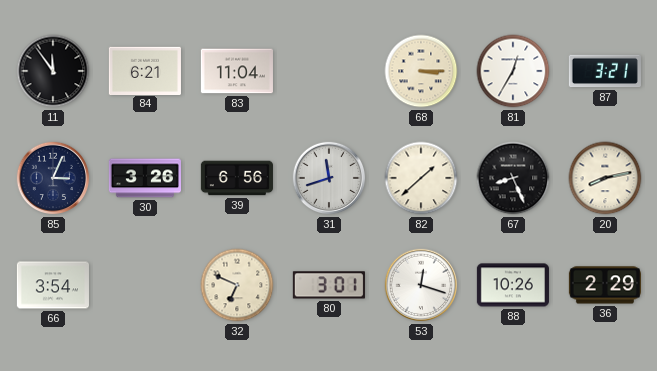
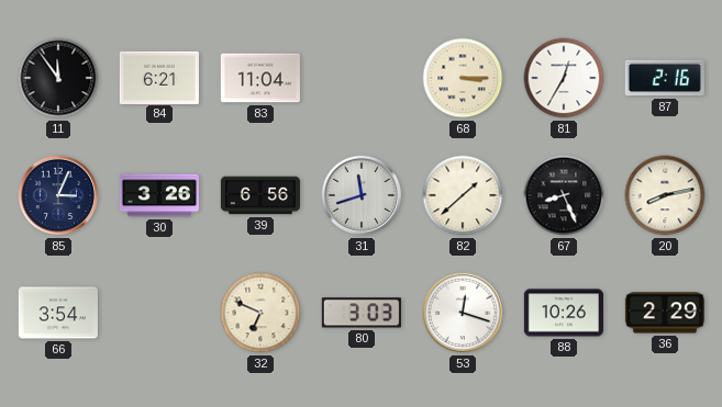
87: 3:21 -> 2:16 (665, 78)
80: 3:01 -> 3:03 (362, 313)
